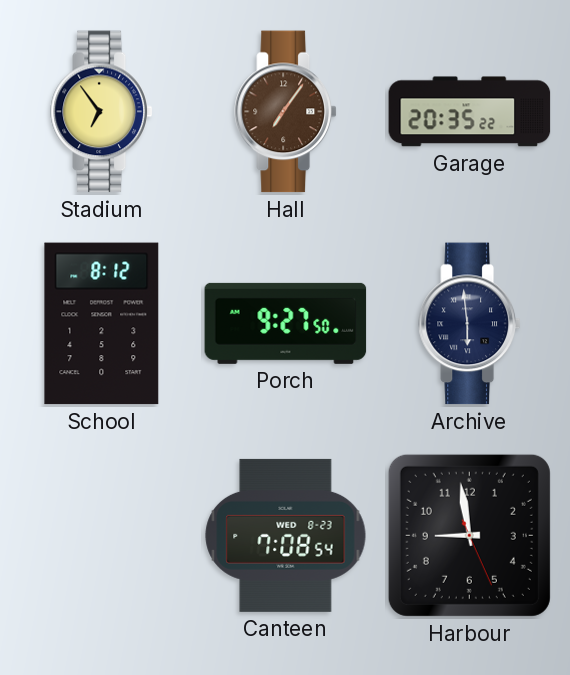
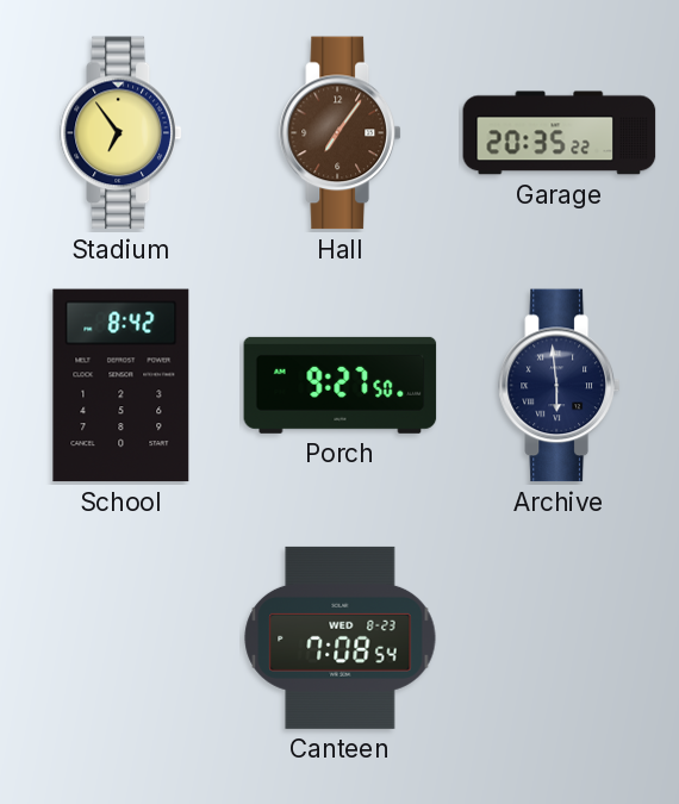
School: 8:12 -> 8:42 (122, 386)
Harbour: 8:58 -> none (469, 535)
